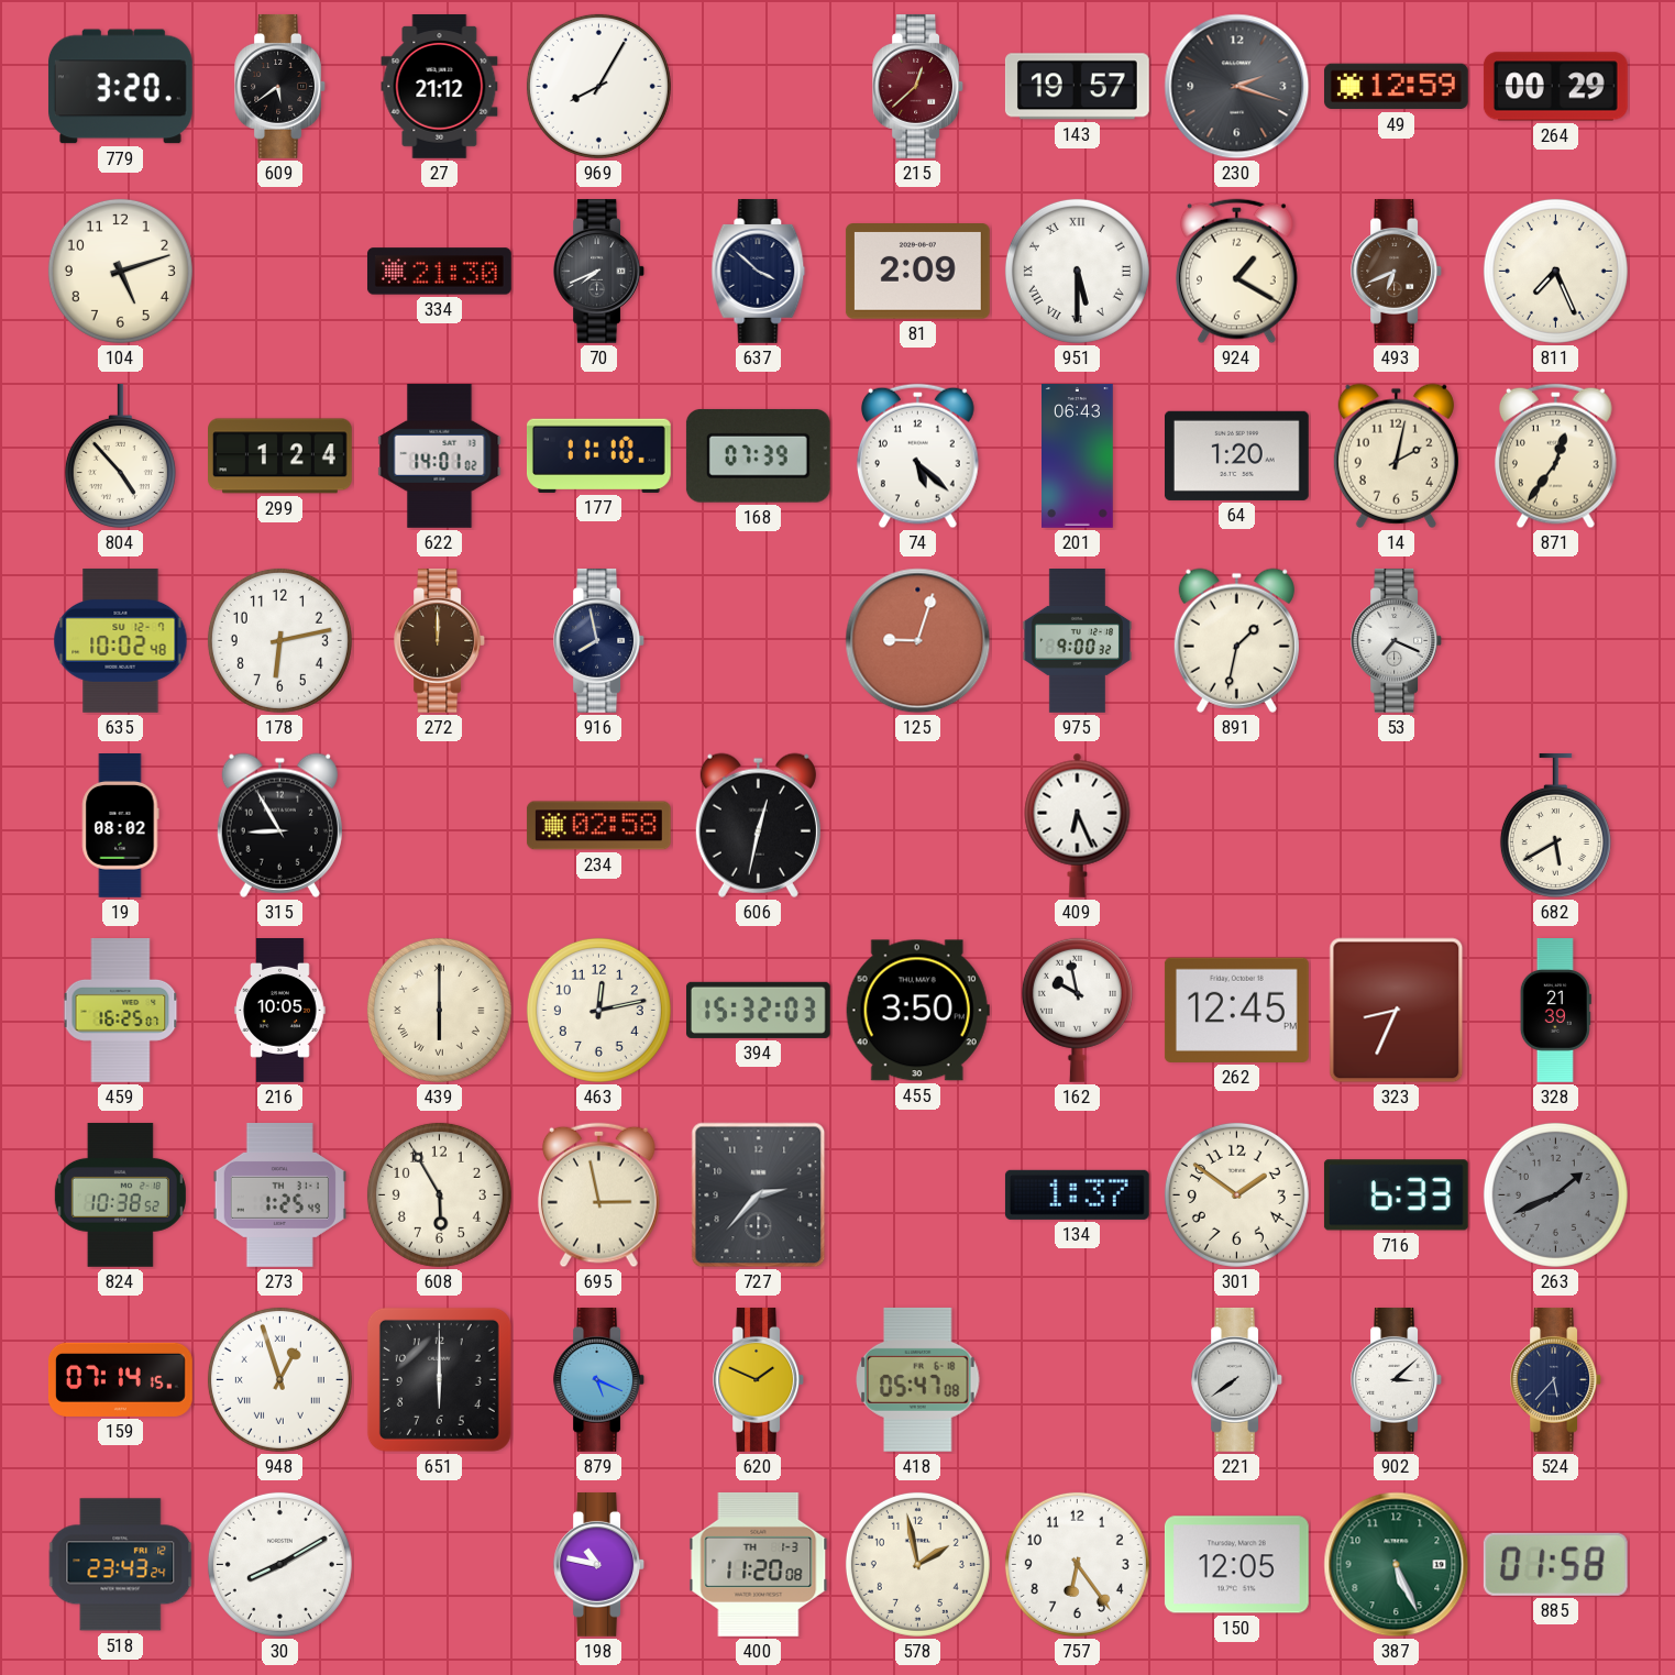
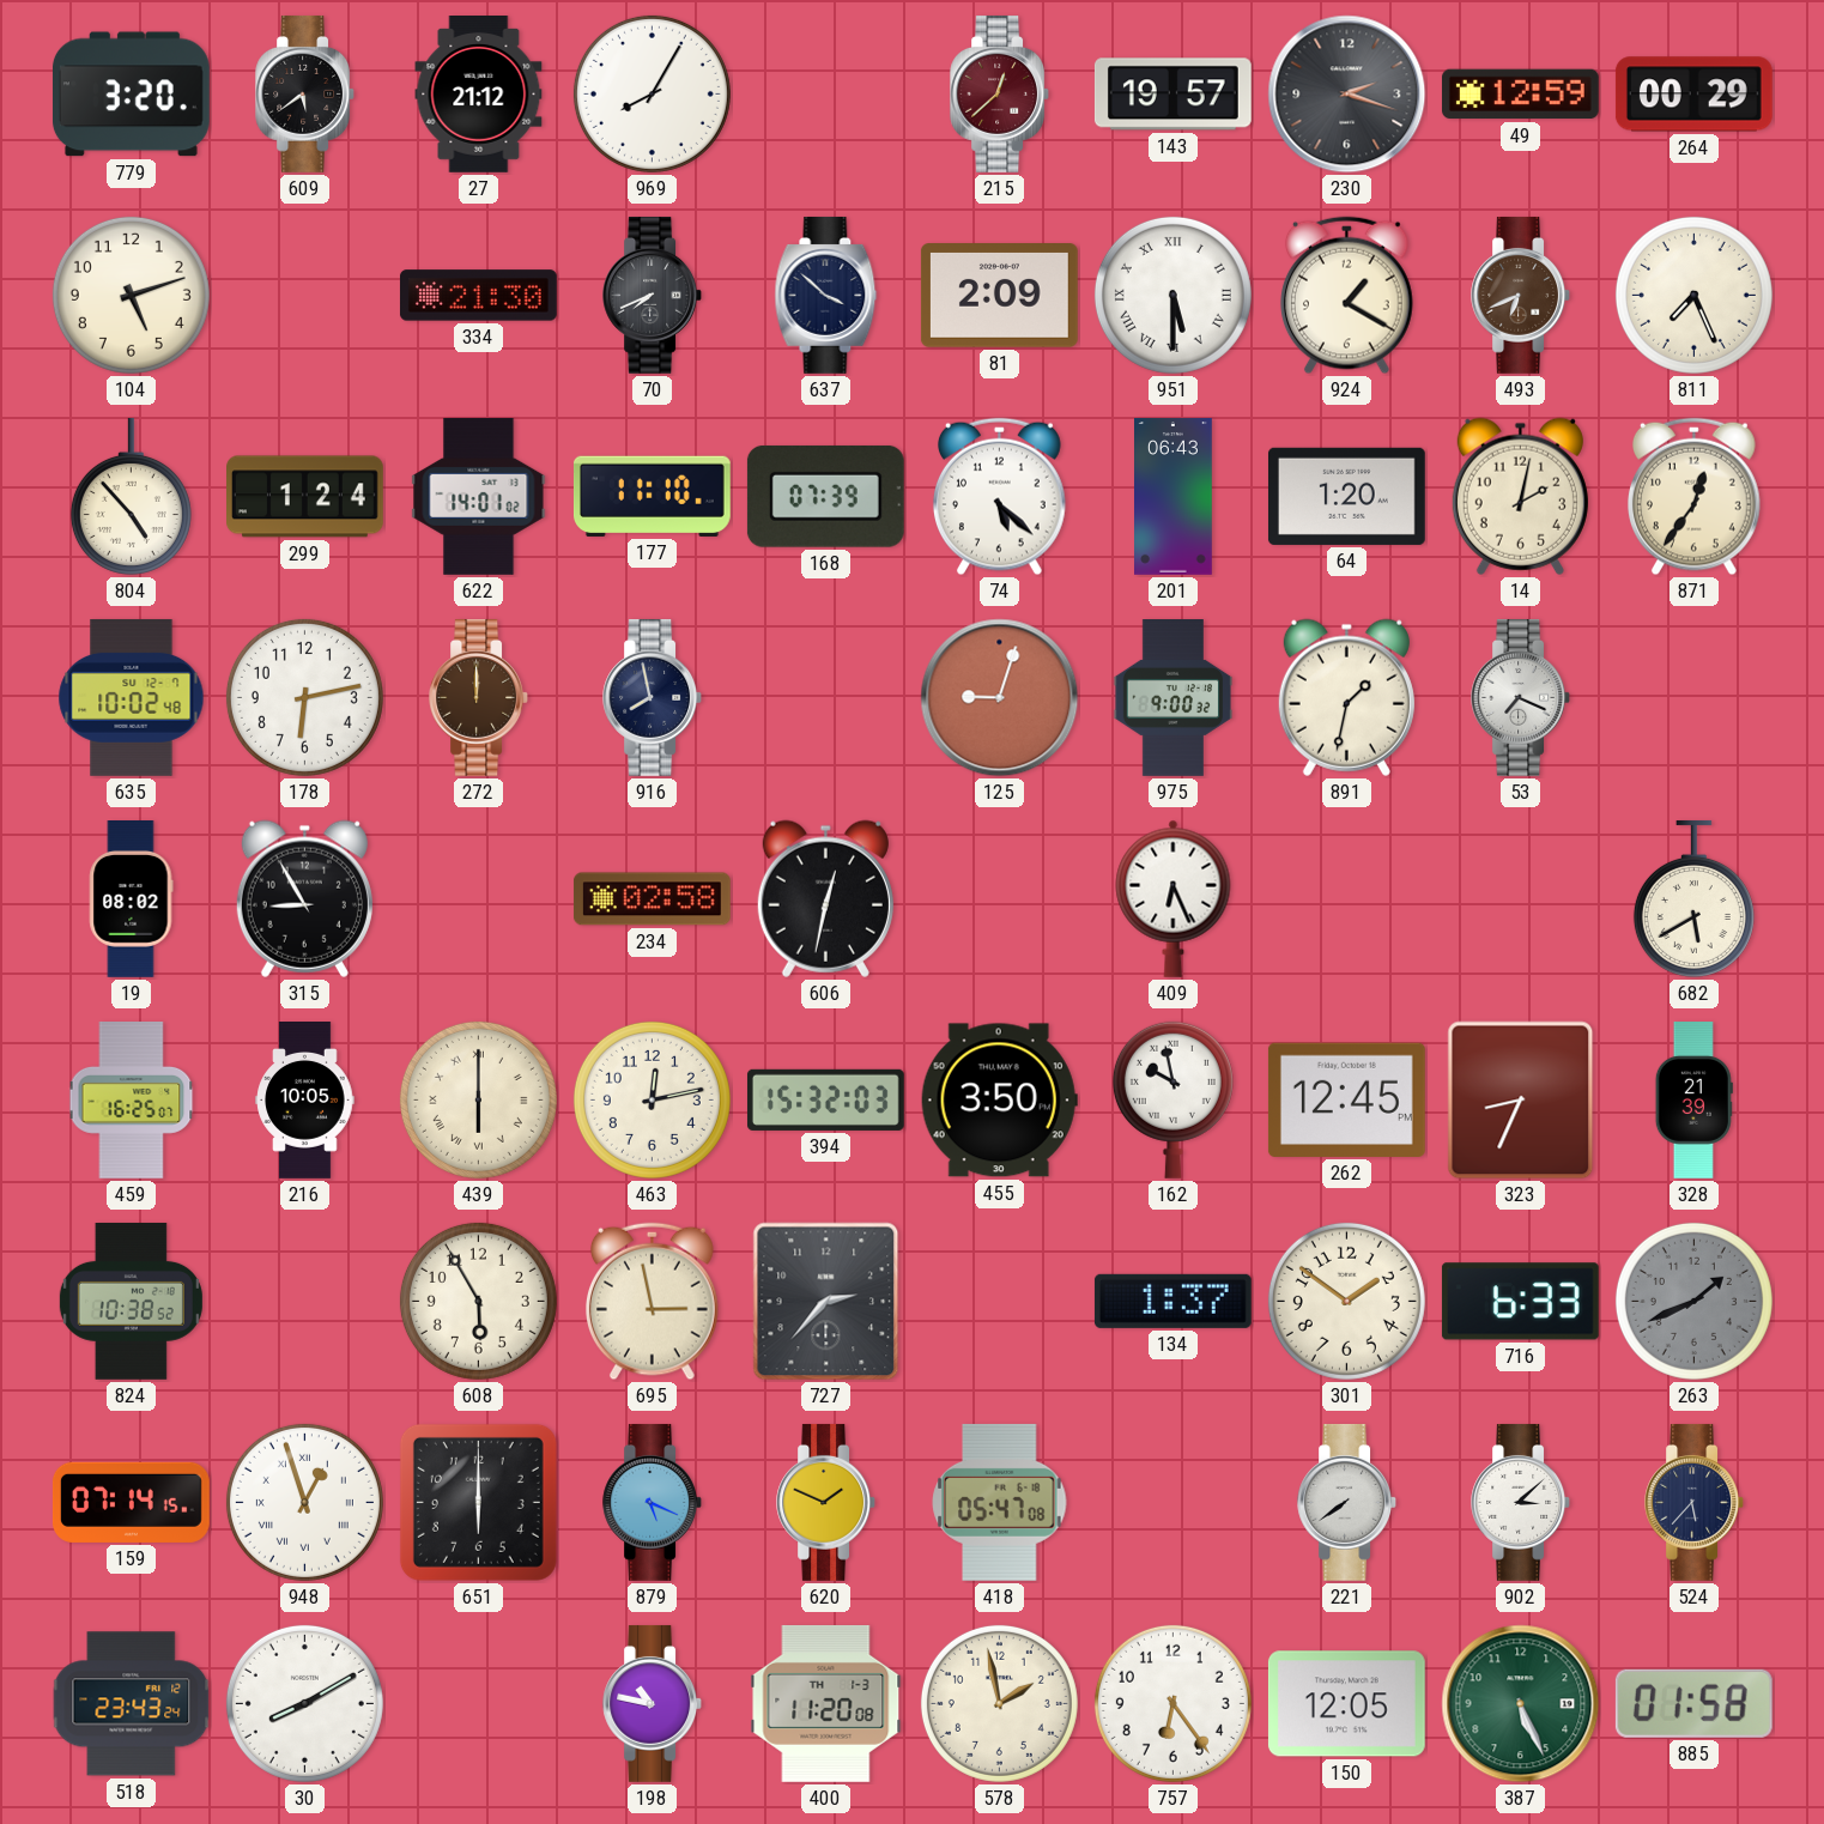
273: 1:25 -> none (279, 1195)
